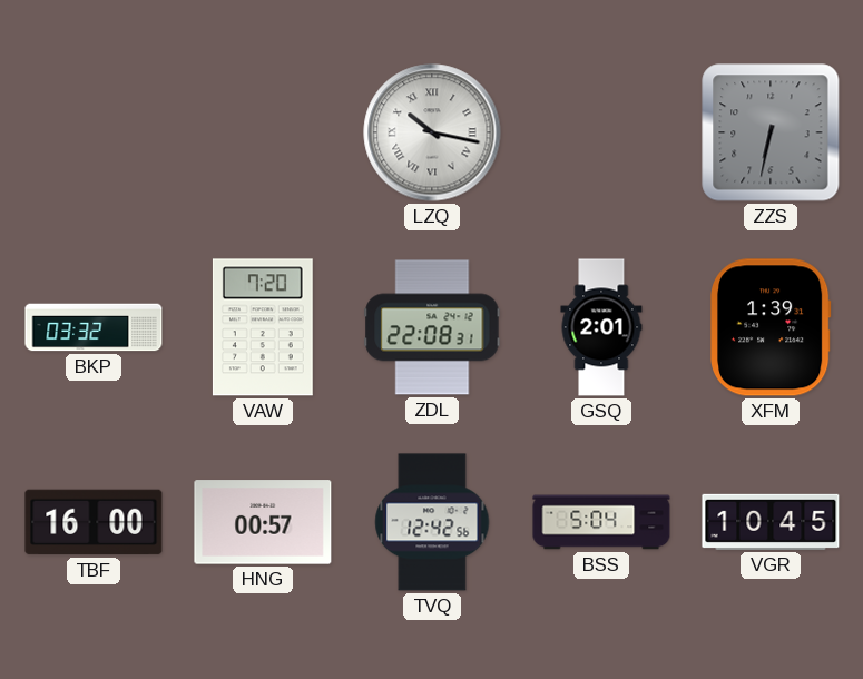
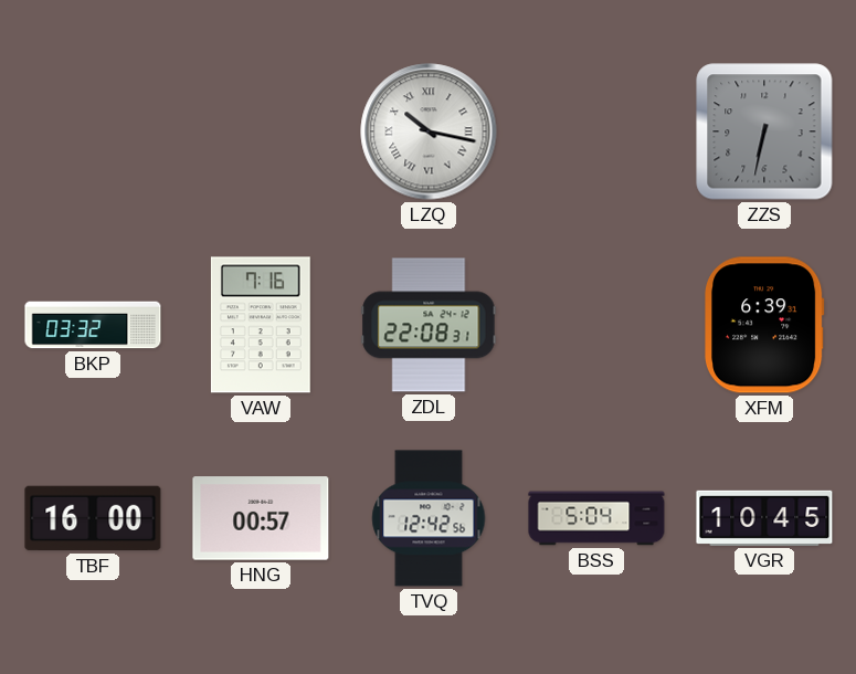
VAW: 7:20 -> 7:16 (261, 325)
GSQ: 2:01 -> none (601, 327)
XFM: 1:39 -> 6:39 (765, 325)
